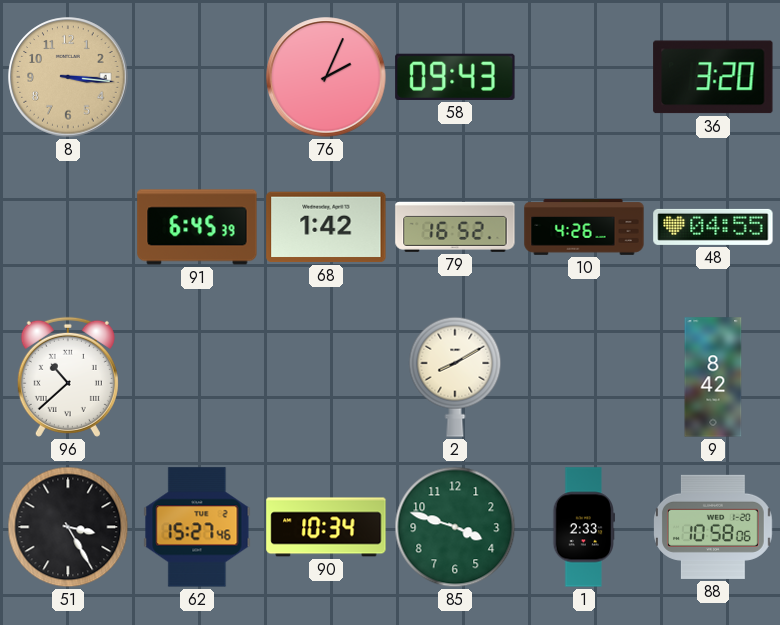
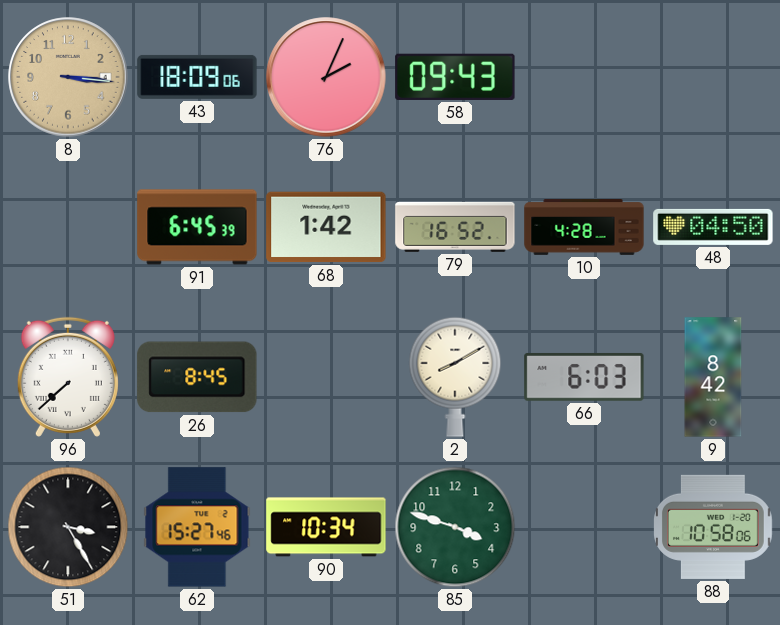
43: none -> 18:09 (197, 77)
36: 3:20 -> none (713, 77)
10: 4:26 -> 4:28 (584, 227)
48: 04:55 -> 04:50 (713, 227)
96: 10:38 -> 7:38 (68, 377)
26: none -> 8:45 (197, 377)
66: none -> 6:03 (584, 377)
1: 2:33 -> none (583, 527)
